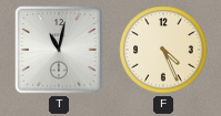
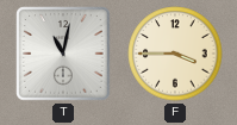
F: 4:26 -> 3:45 (175, 54)
